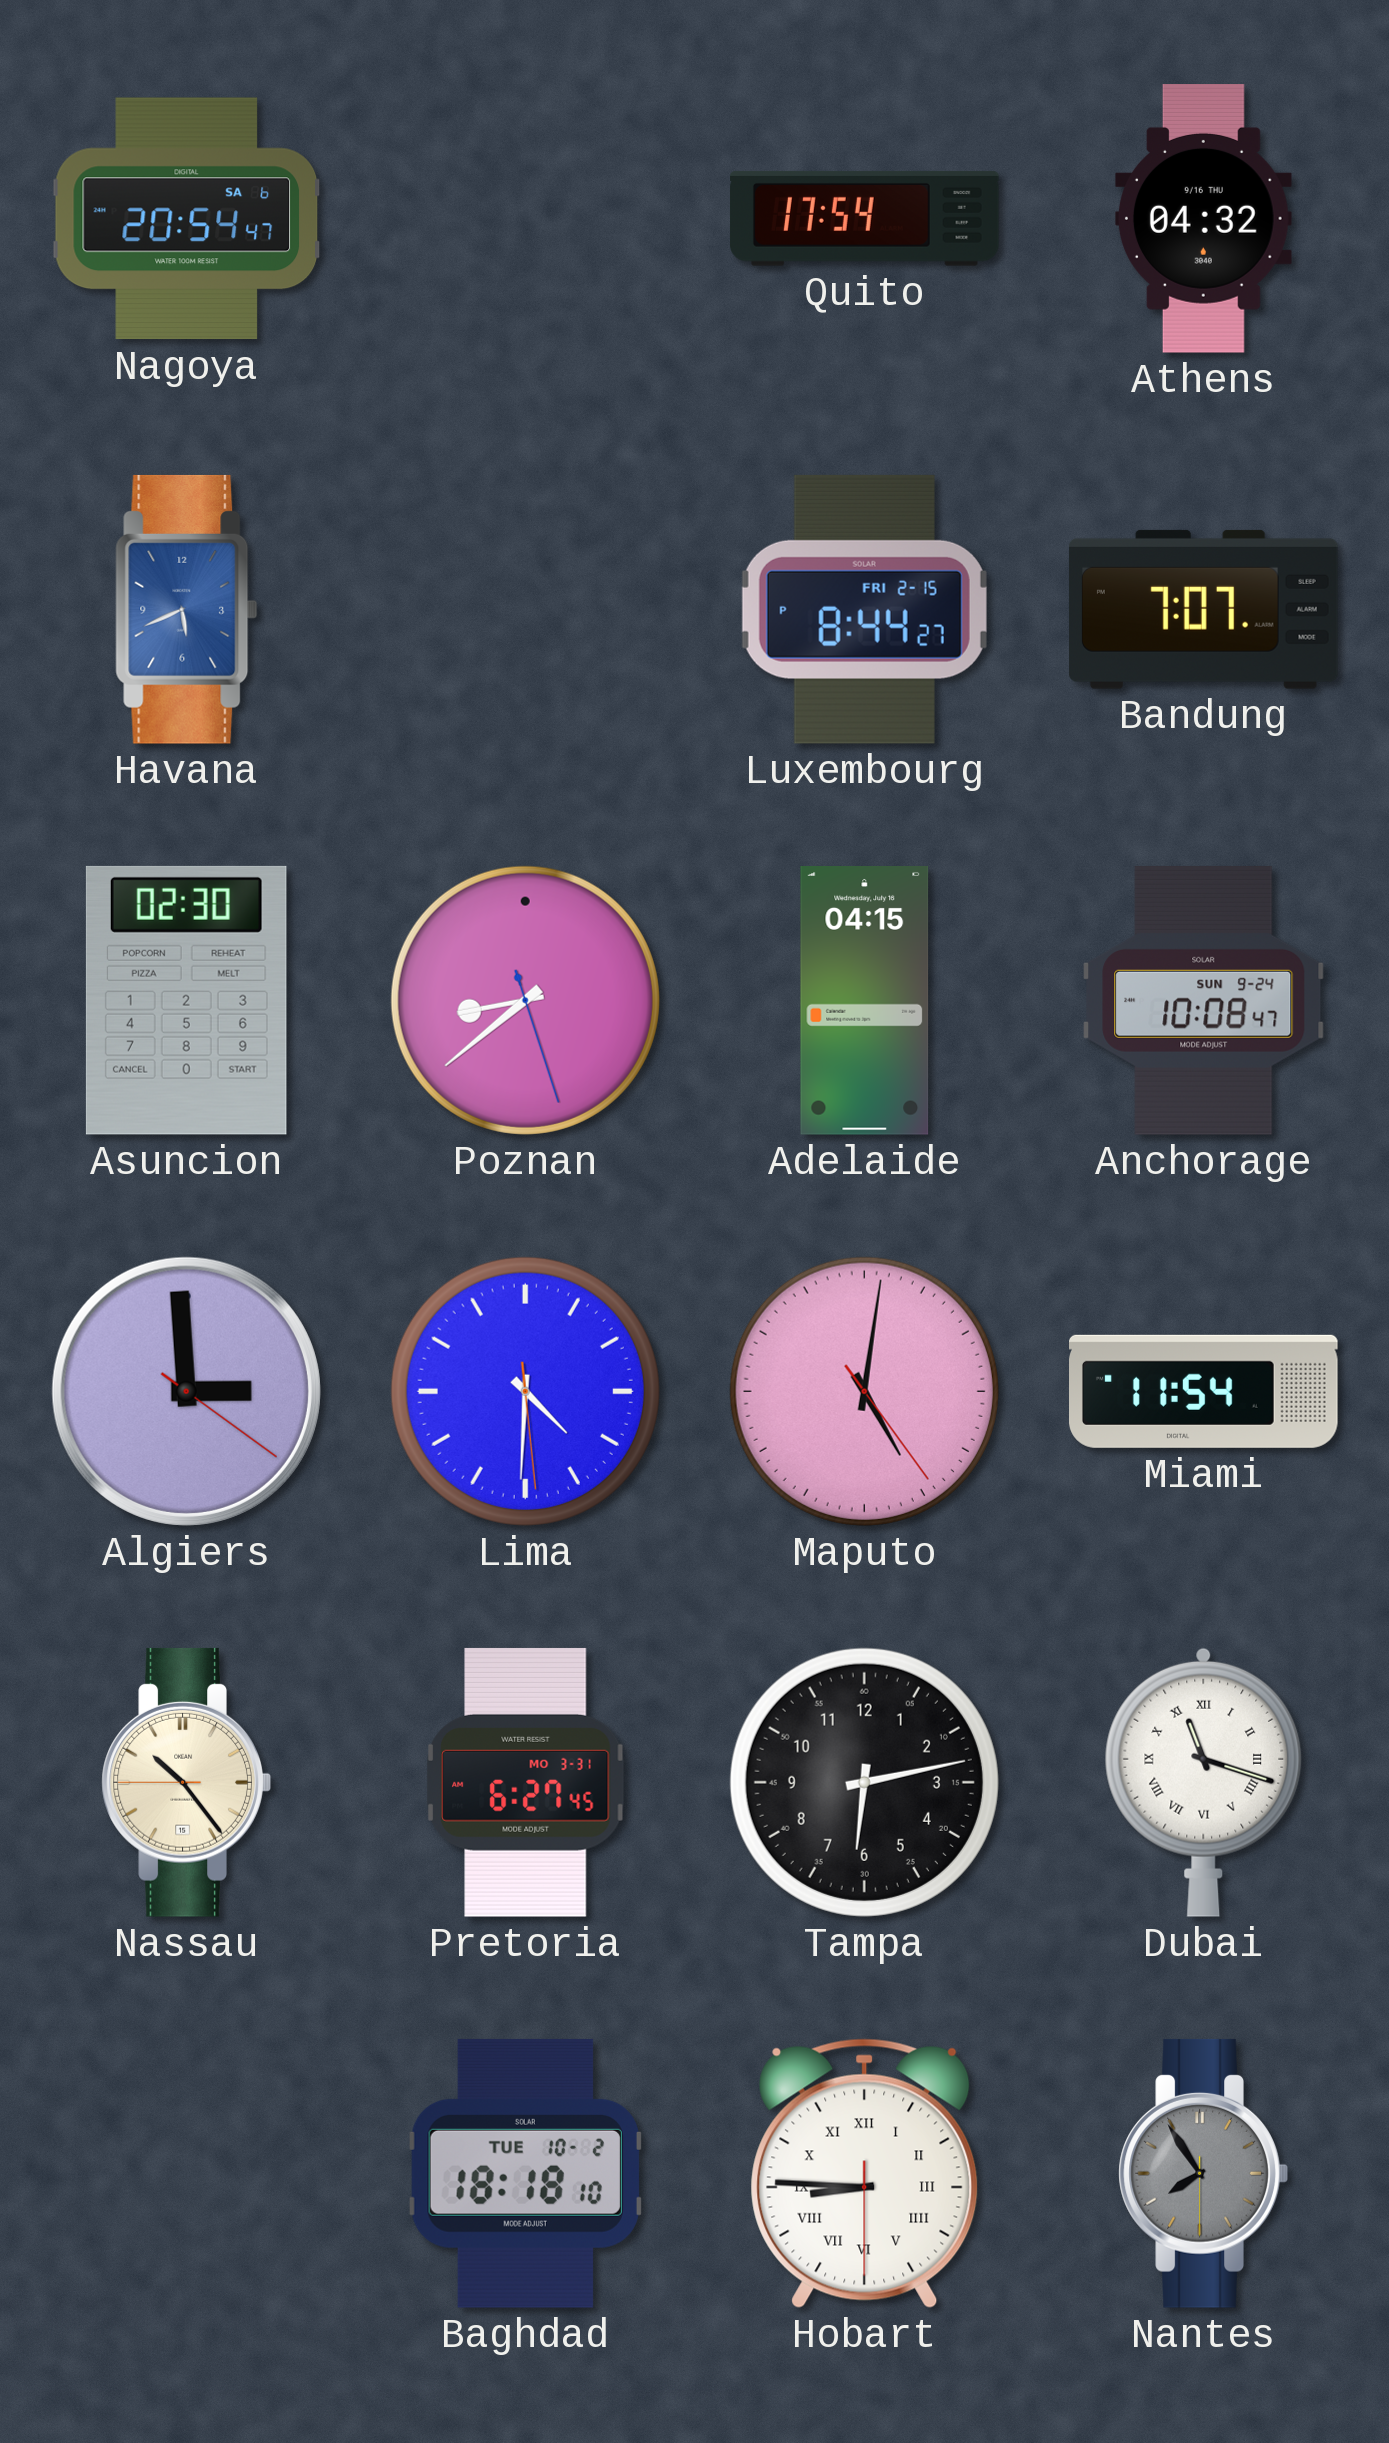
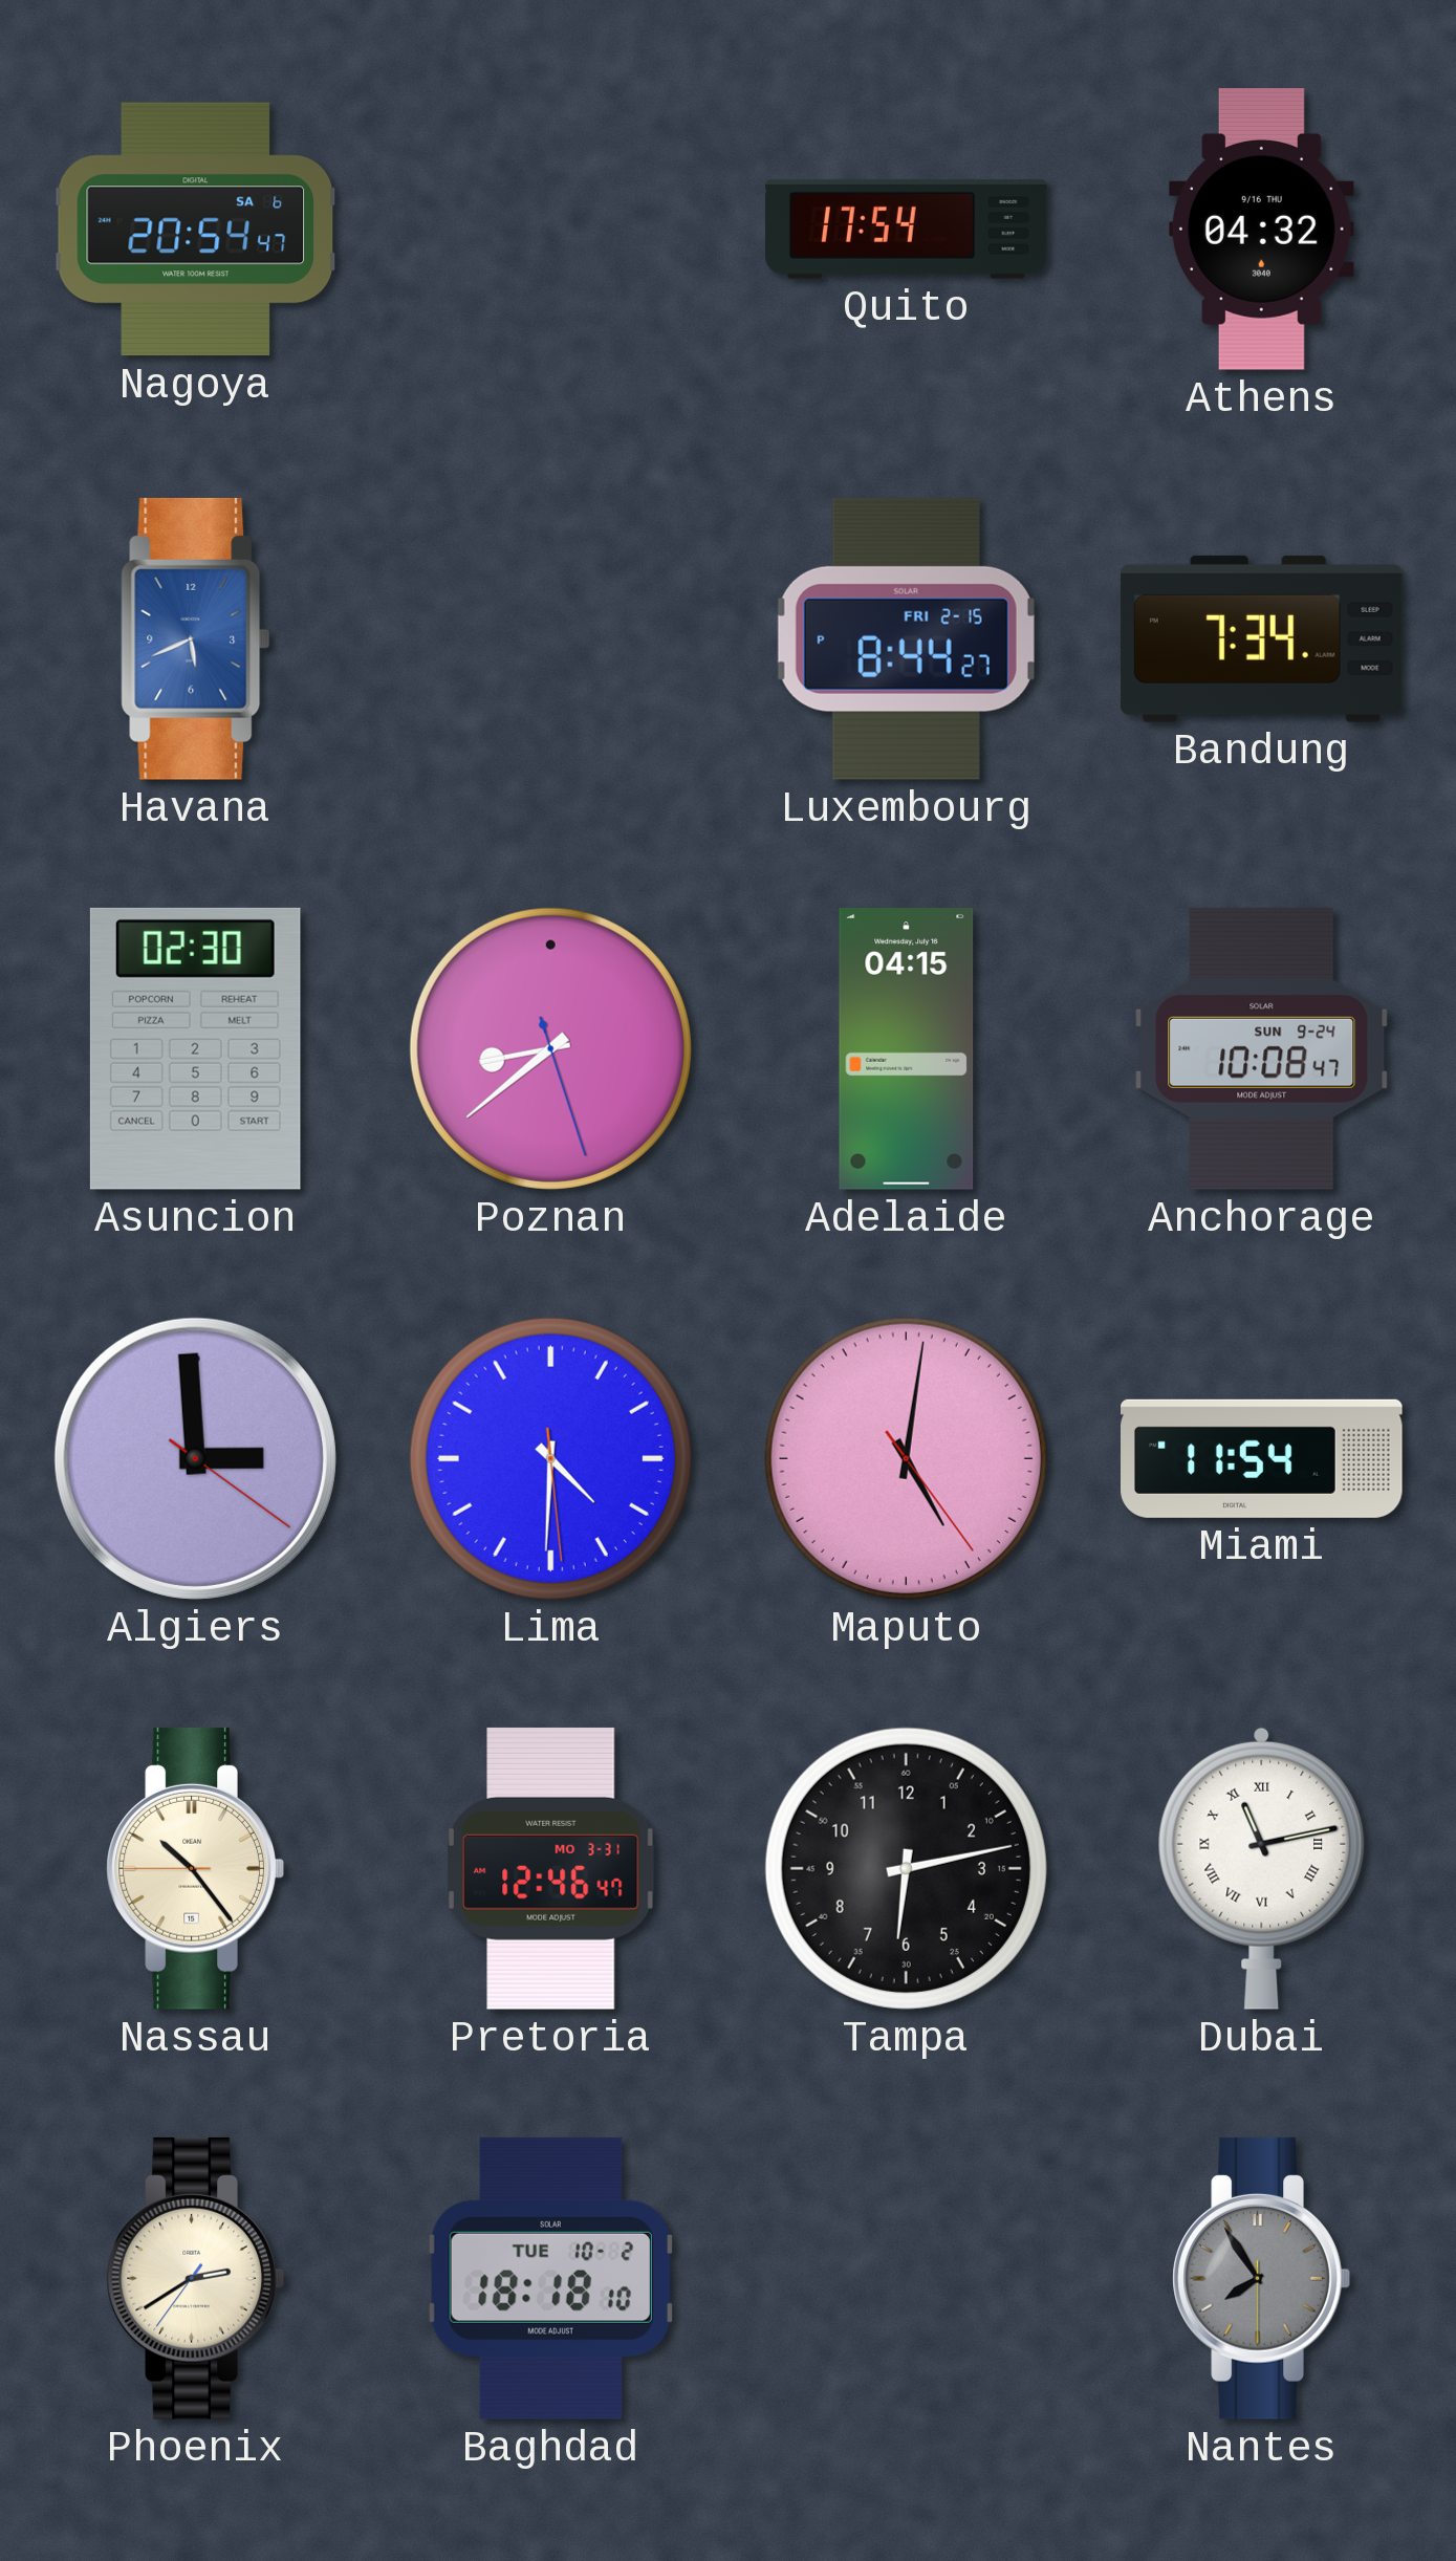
Bandung: 7:07 -> 7:34 (1261, 638)
Pretoria: 6:27 -> 12:46 (551, 1868)
Dubai: 11:18 -> 11:13 (1262, 1868)
Phoenix: none -> 2:39 (195, 2278)
Hobart: 8:45 -> none (865, 2173)
